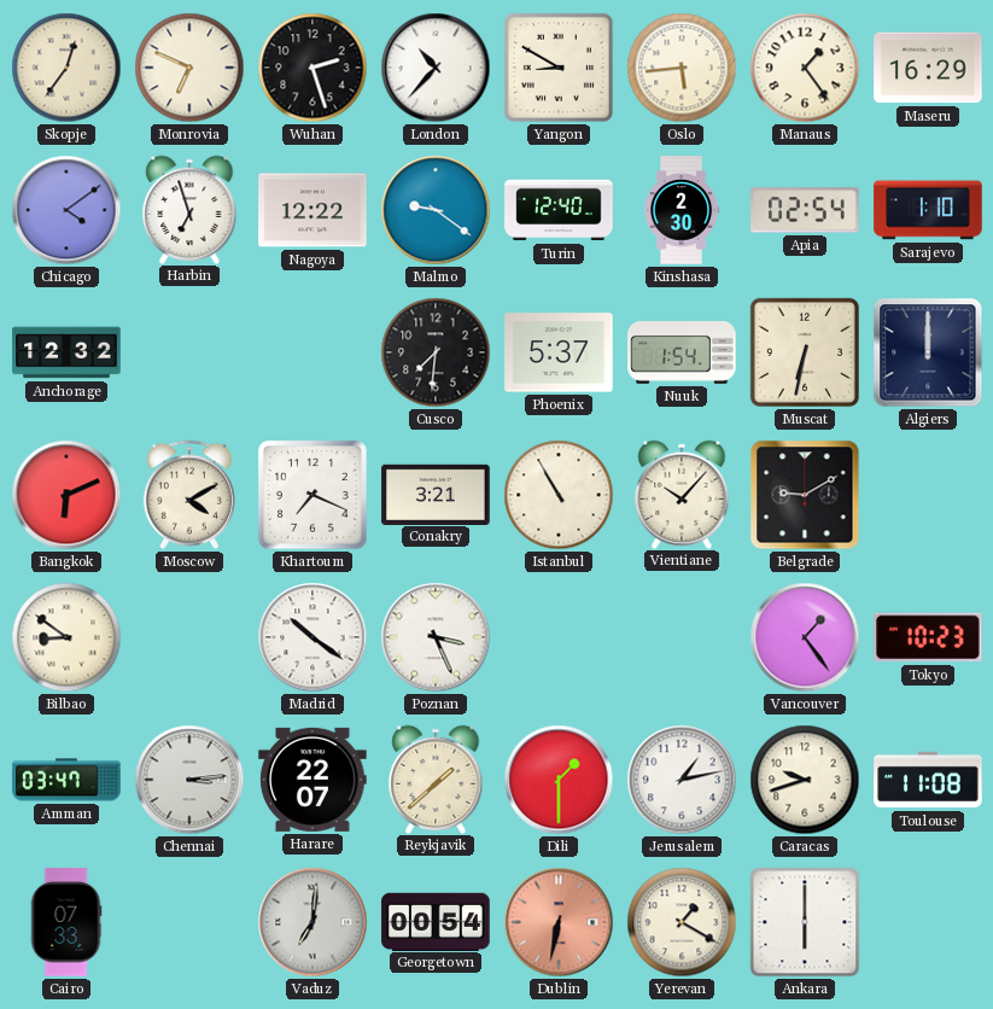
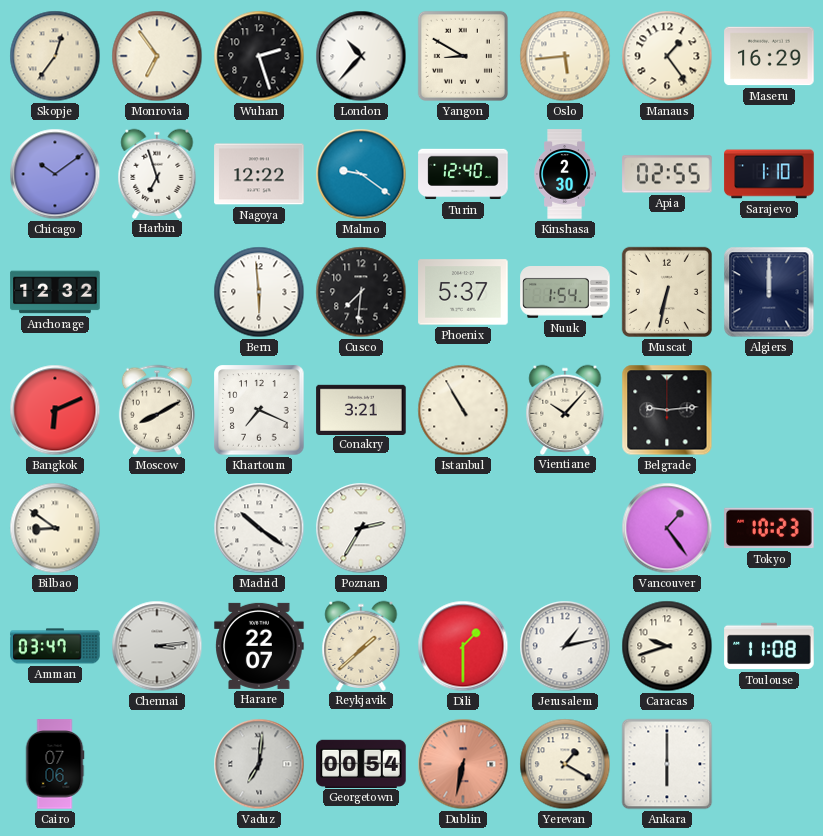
Monrovia: 6:49 -> 6:54 (157, 56)
Chicago: 4:09 -> 10:09 (55, 174)
Apia: 02:54 -> 02:55 (667, 174)
Bern: none -> 5:59 (259, 292)
Moscow: 4:10 -> 8:10 (157, 410)
Belgrade: 9:10 -> 9:14 (667, 410)
Poznan: 3:26 -> 2:35 (361, 528)
Cairo: 07:33 -> 07:06 (55, 764)
